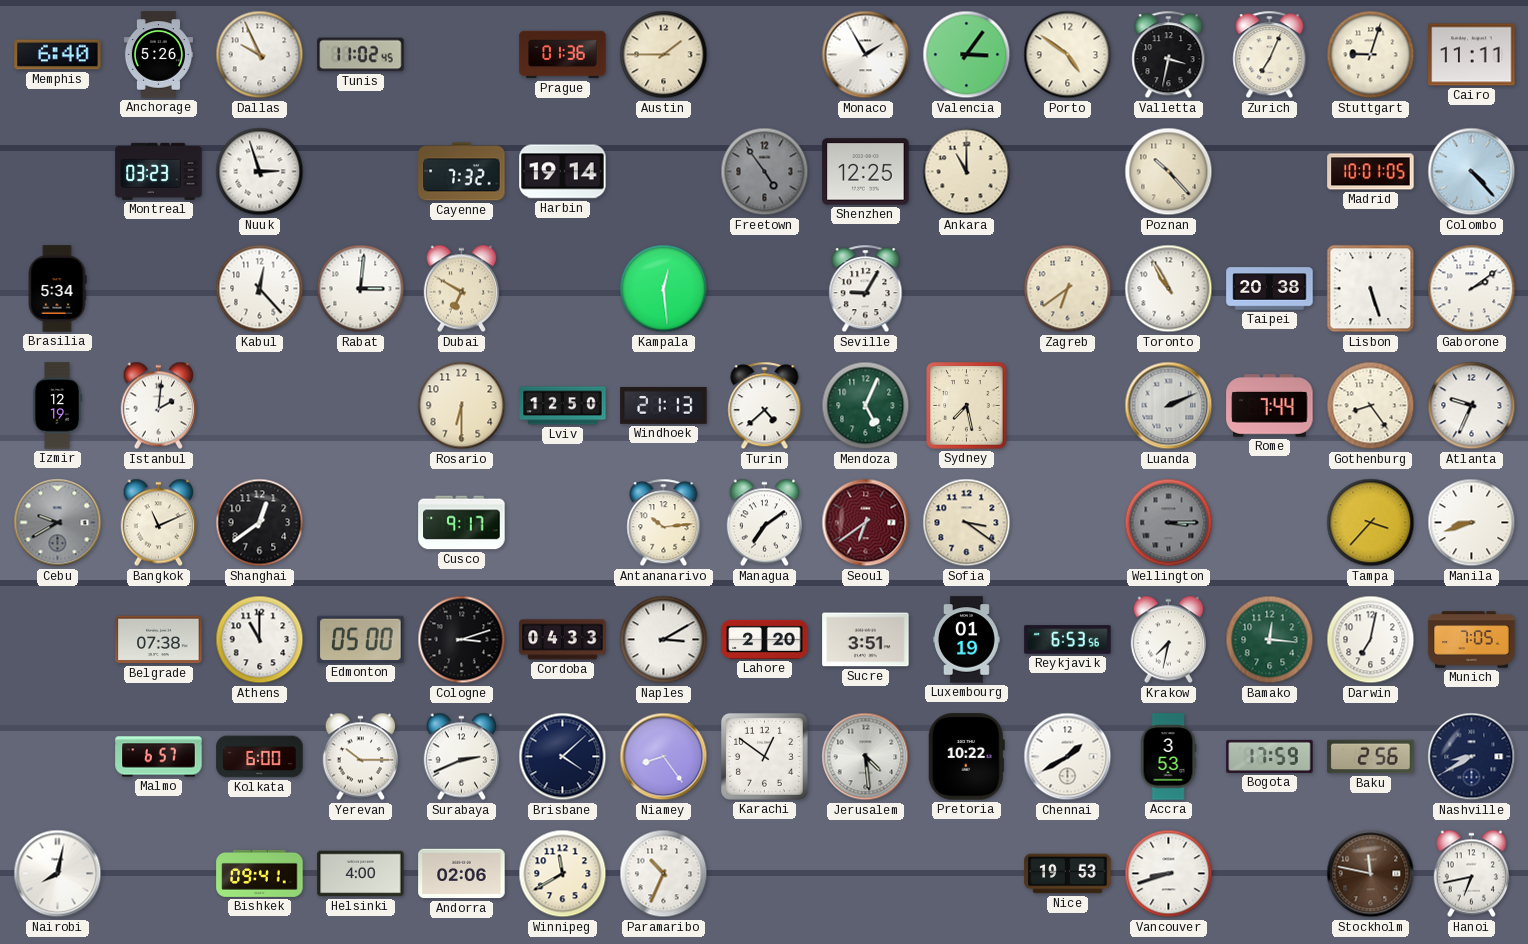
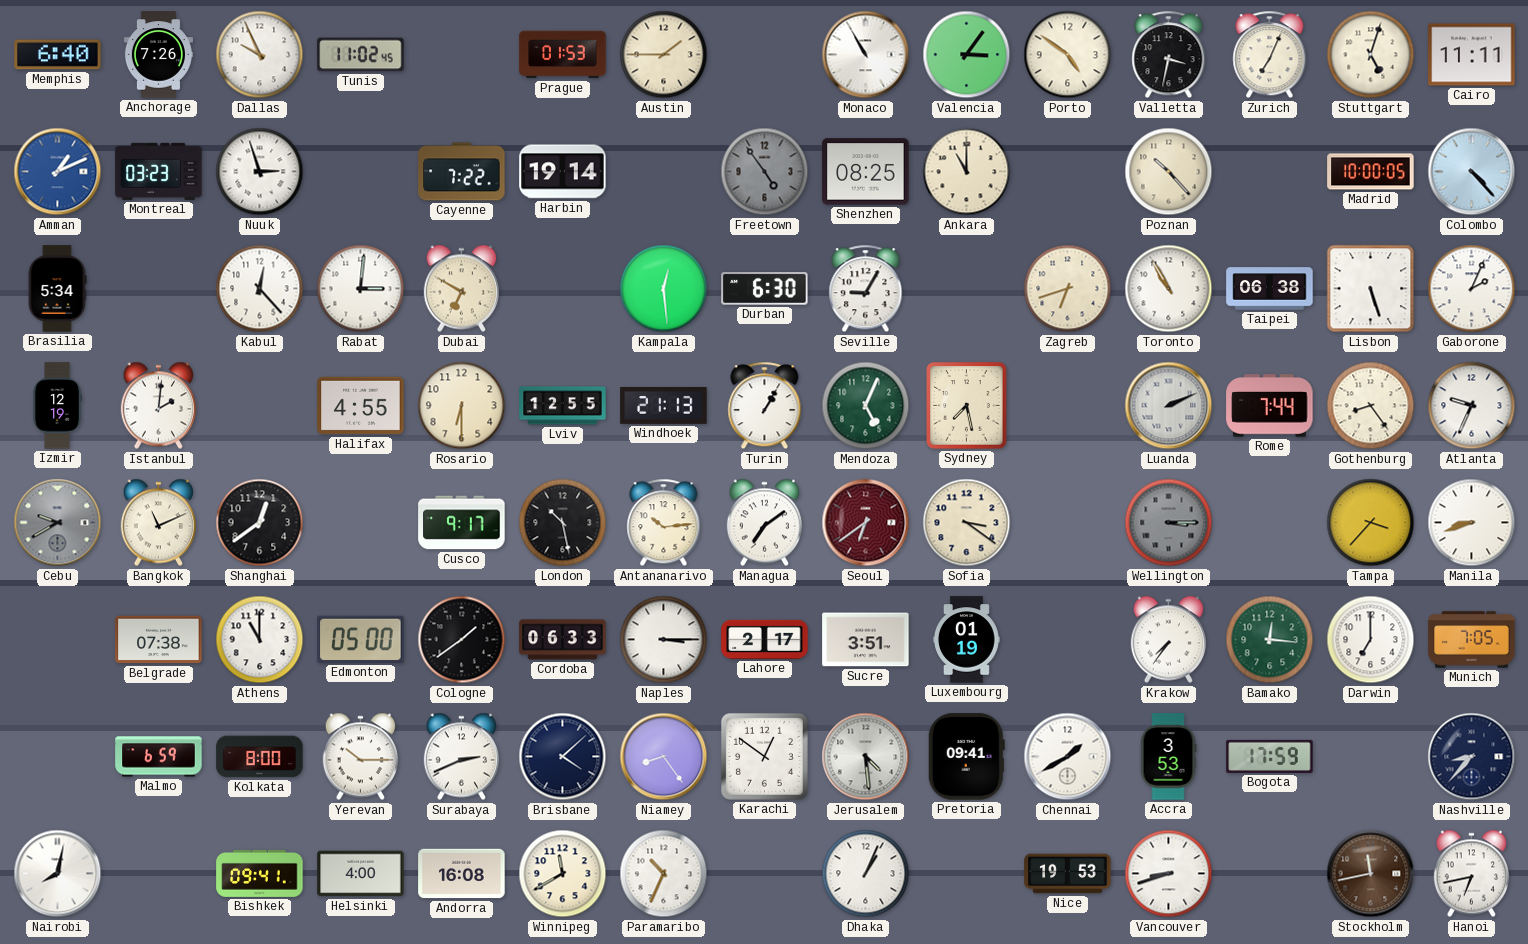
Anchorage: 5:26 -> 7:26 (158, 55)
Prague: 01:36 -> 01:53 (563, 55)
Monaco: 1:55 -> 10:55 (866, 55)
Stuttgart: 9:03 -> 5:03 (1371, 55)
Amman: none -> 1:11 (58, 172)
Cayenne: 7:32 -> 7:22 (462, 172)
Shenzhen: 12:25 -> 08:25 (866, 172)
Madrid: 10:01 -> 10:00 (1371, 172)
Durban: none -> 6:30 (765, 289)
Zagreb: 6:39 -> 6:42 (1068, 289)
Taipei: 20:38 -> 06:38 (1270, 289)
Gaborone: 2:09 -> 2:04 (1472, 289)
Halifax: none -> 4:55 (361, 406)
Lviv: 12:50 -> 12:55 (563, 406)
Turin: 4:38 -> 1:05 (765, 406)
London: none -> 10:28 (563, 523)
Cologne: 3:12 -> 1:39 (462, 640)
Cordoba: 04:33 -> 06:33 (563, 640)
Naples: 3:10 -> 3:15 (664, 640)
Lahore: 2:20 -> 2:17 (765, 639)
Reykjavik: 6:53 -> none (1068, 640)
Krakow: 7:32 -> 7:36 (1168, 640)
Darwin: 7:02 -> 7:00 (1371, 640)
Malmo: 6:57 -> 6:59 (159, 757)
Kolkata: 6:00 -> 8:00 (260, 757)
Pretoria: 10:22 -> 09:41 (966, 757)
Baku: 2:56 -> none (1371, 757)
Nashville: 8:40 -> 8:37 (1472, 757)
Andorra: 02:06 -> 16:08 (462, 874)
Dhaka: none -> 1:04 (866, 874)
Stockholm: 11:47 -> 11:43 (1371, 874)
